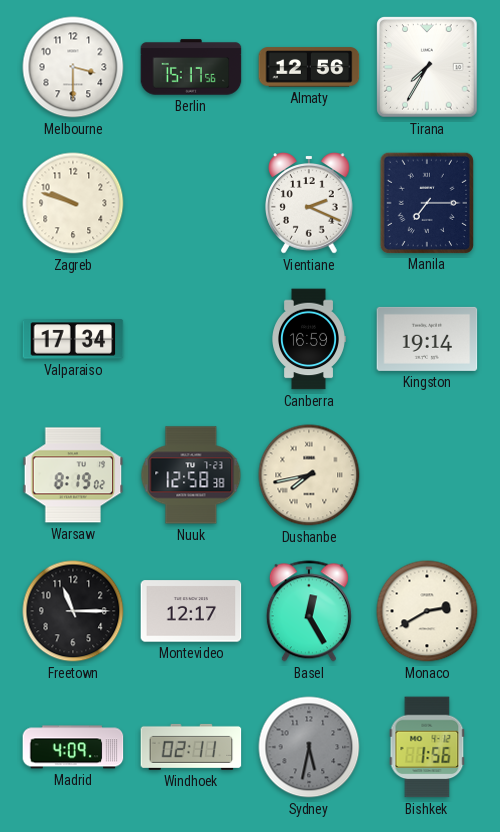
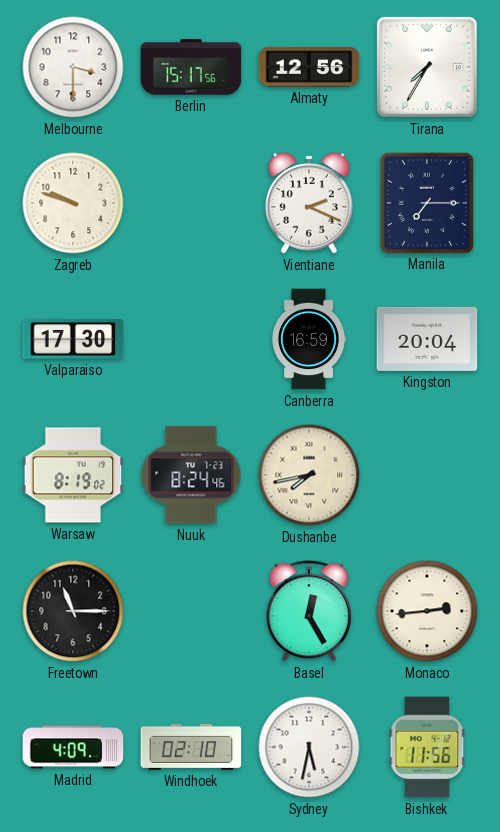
Valparaiso: 17:34 -> 17:30 (73, 339)
Kingston: 19:14 -> 20:04 (427, 339)
Nuuk: 12:58 -> 8:24 (191, 475)
Montevideo: 12:17 -> none (191, 611)
Monaco: 2:40 -> 2:44 (427, 611)
Windhoek: 02:11 -> 02:10 (191, 747)
Sydney dial: grey -> white (309, 747)
Bishkek: 1:56 -> 11:56 (427, 747)
